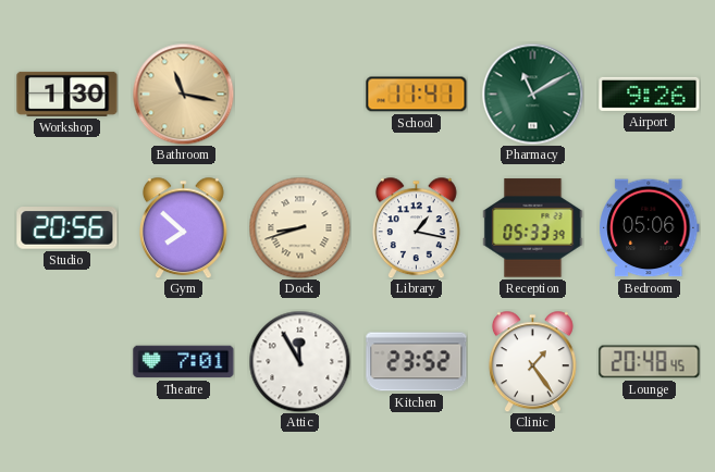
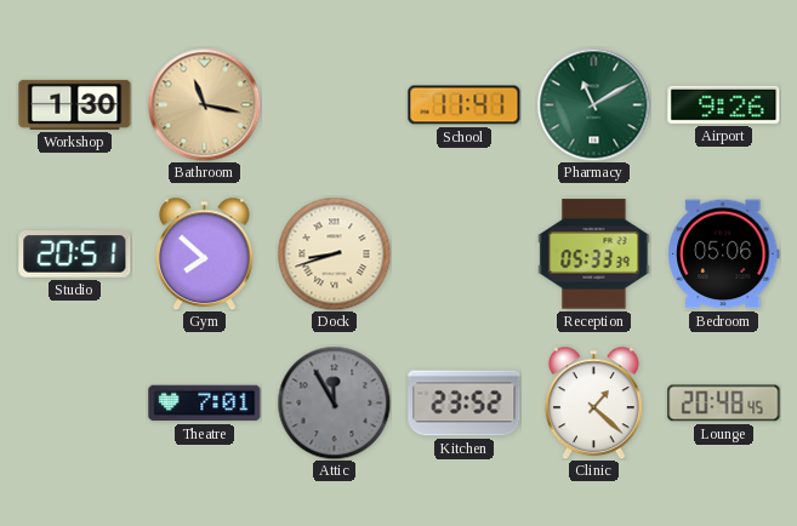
Studio: 20:56 -> 20:51 (75, 255)
Library: 1:17 -> none (416, 227)
Attic dial: white -> grey (334, 402)
Clinic: 1:24 -> 1:22 (593, 402)
